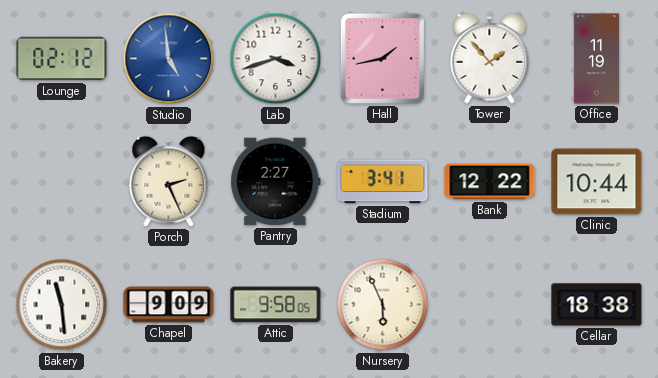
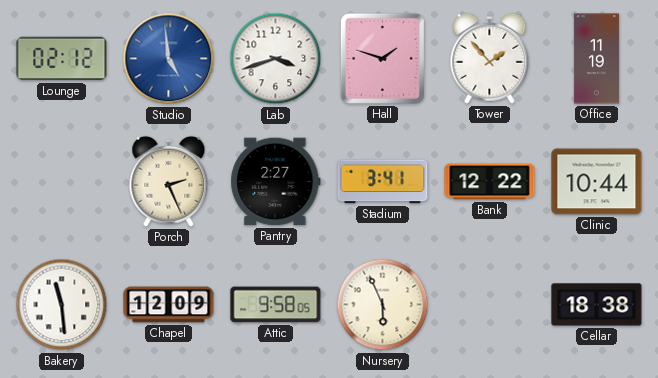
Hall: 1:43 -> 1:48 (382, 58)
Chapel: 9:09 -> 12:09 (169, 305)
